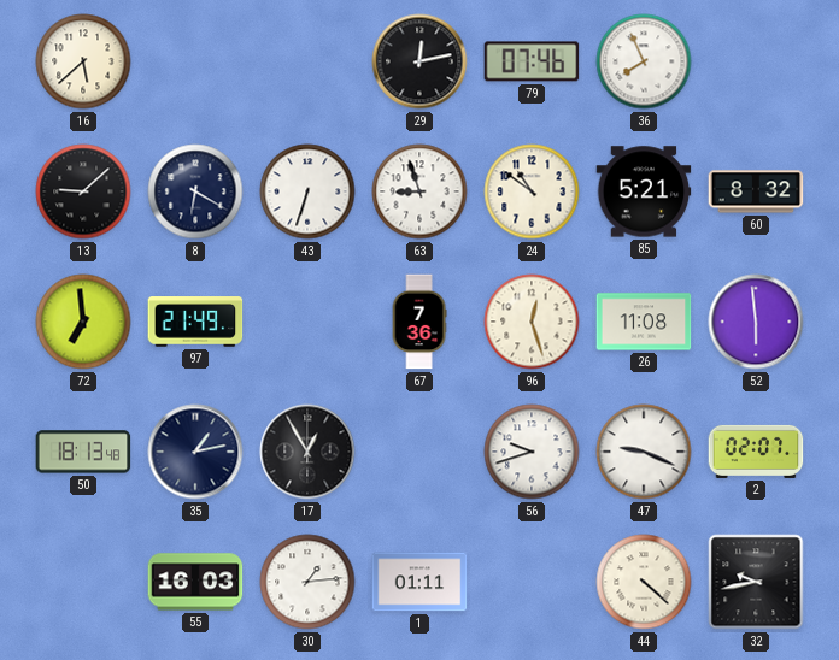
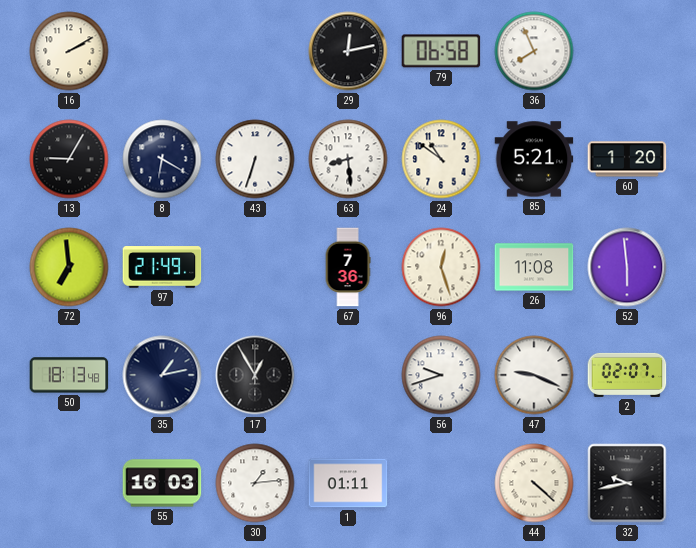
16: 5:38 -> 2:10 (69, 51)
79: 07:46 -> 06:58 (441, 51)
13: 9:08 -> 9:05 (69, 159)
63: 8:57 -> 8:29 (348, 159)
60: 8:32 -> 1:20 (627, 159)
